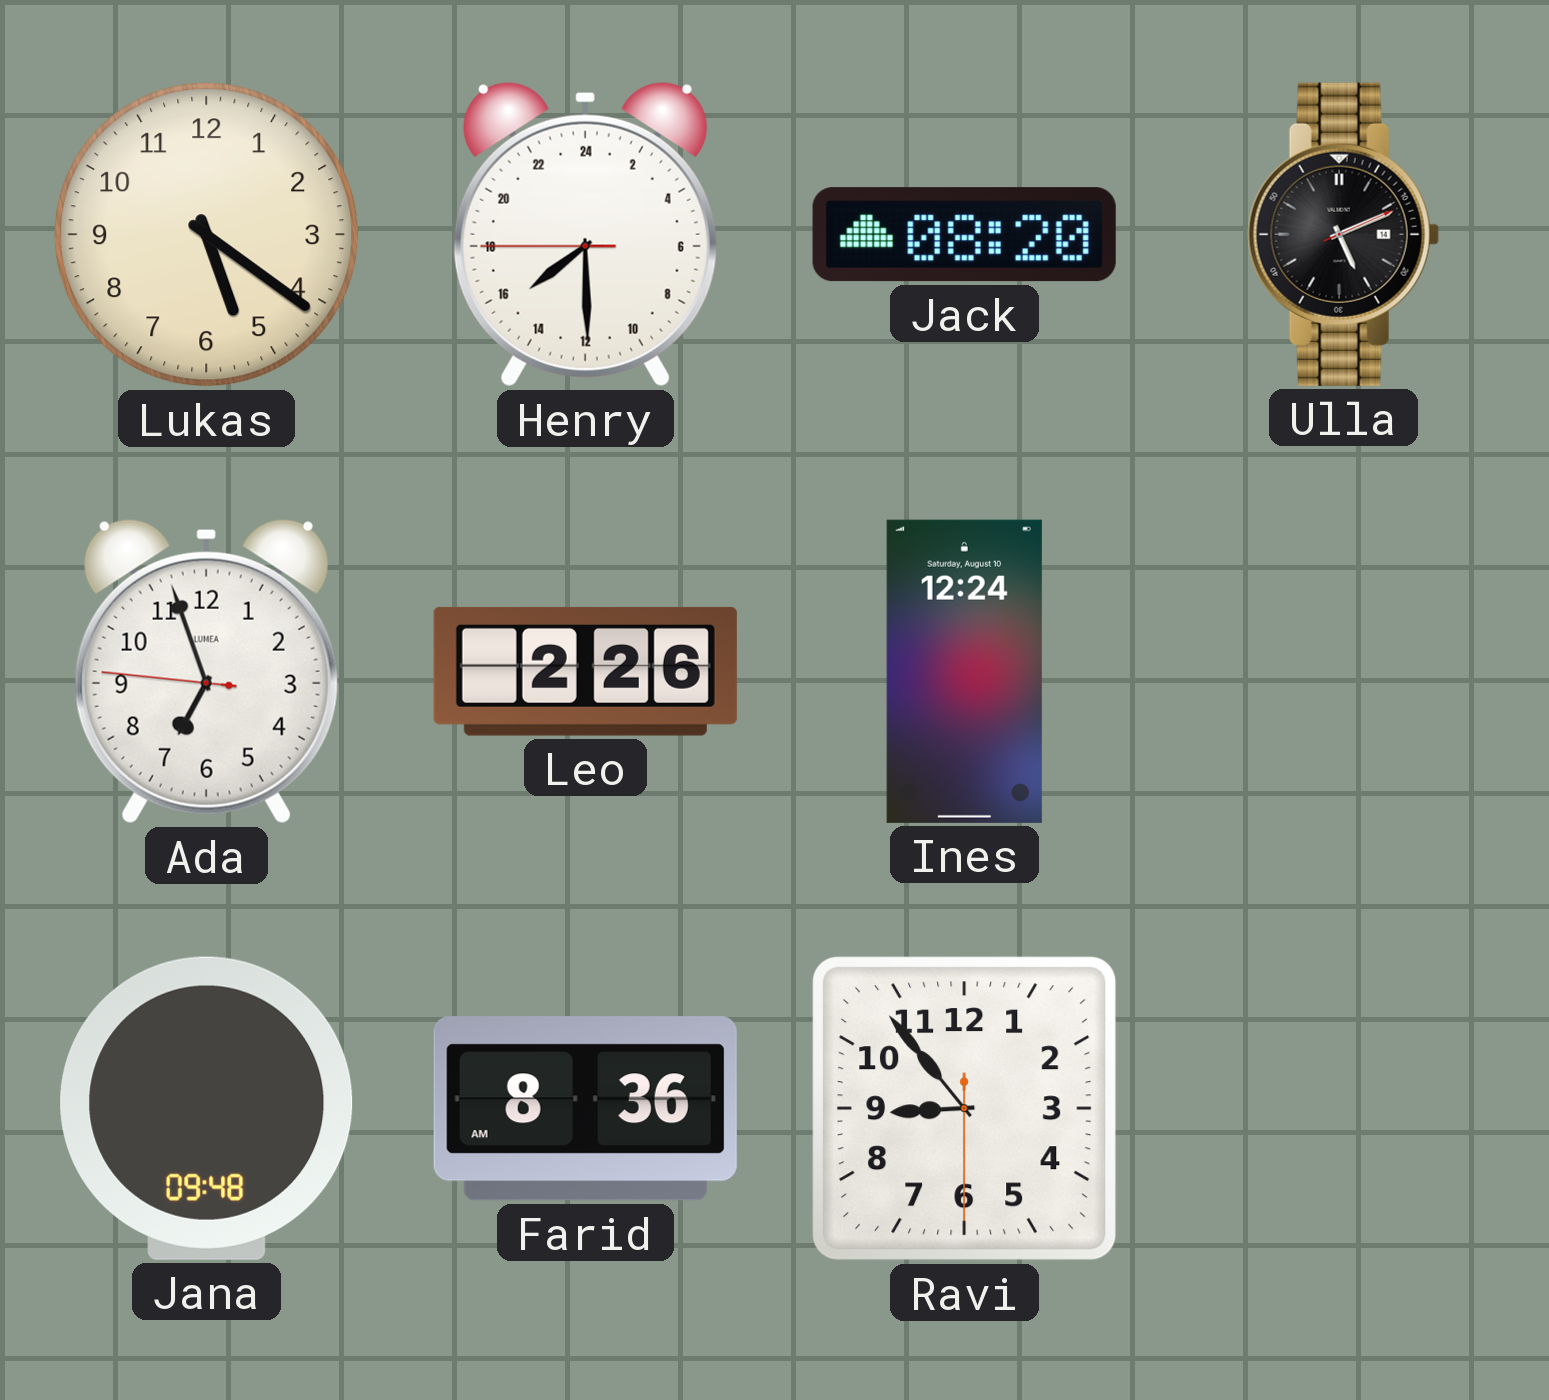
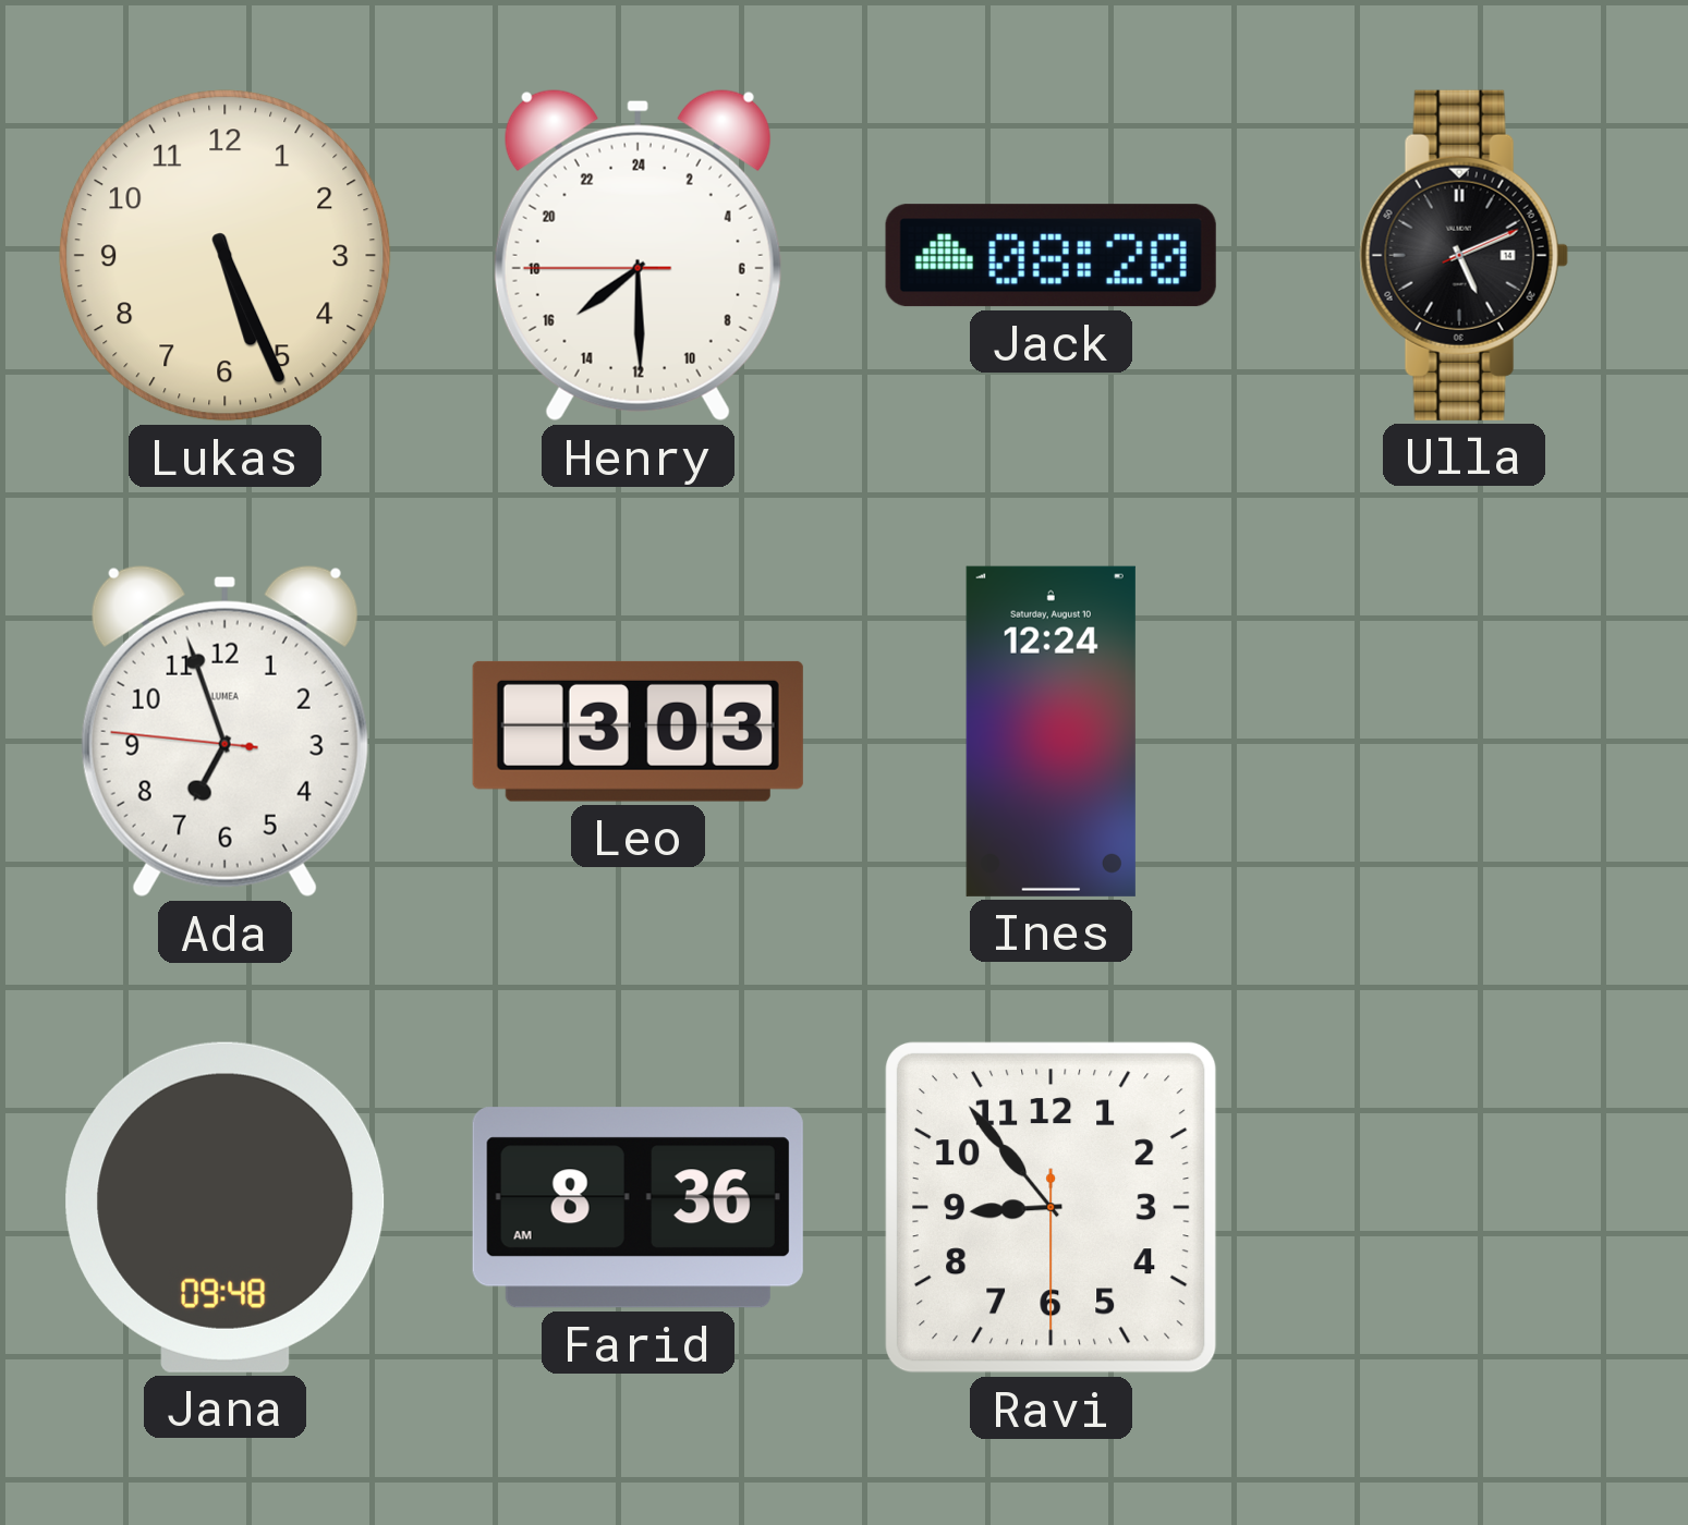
Lukas: 5:21 -> 5:26 (226, 256)
Leo: 2:26 -> 3:03 (637, 731)
